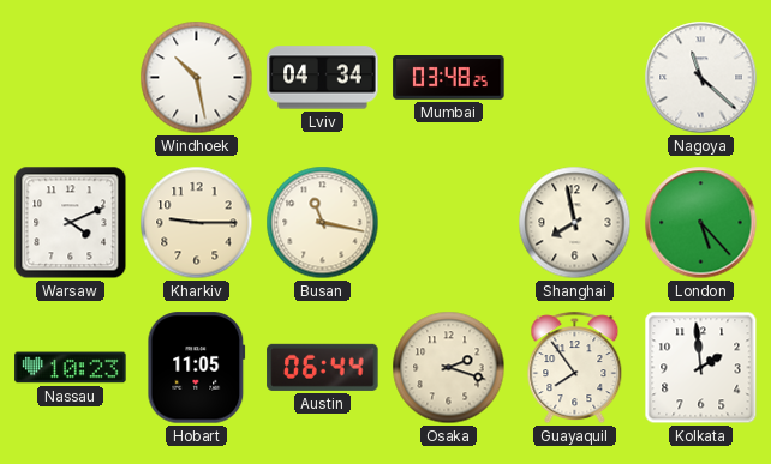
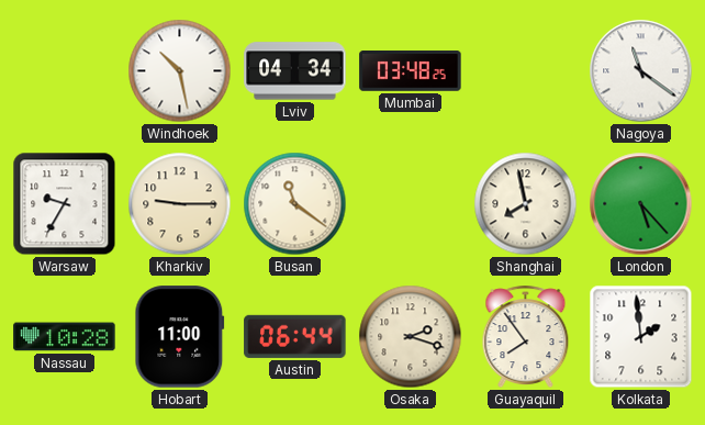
Nagoya: 11:22 -> 11:21 (641, 71)
Warsaw: 4:11 -> 9:35 (65, 204)
Busan: 11:17 -> 11:21 (295, 204)
Nassau: 10:23 -> 10:28 (65, 337)
Hobart: 11:05 -> 11:00 (180, 337)
